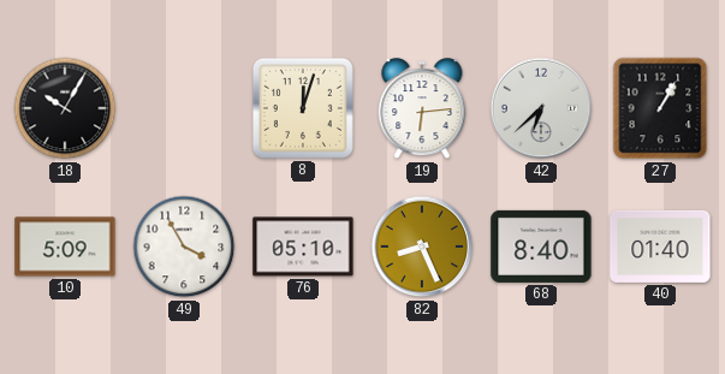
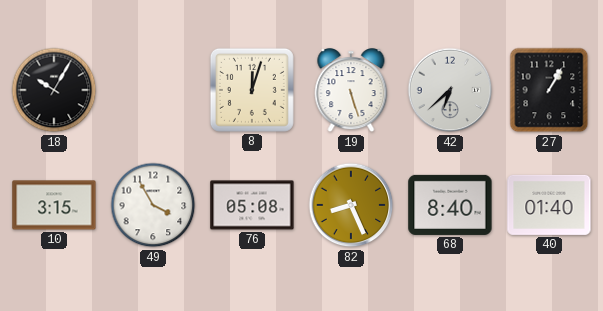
19: 6:14 -> 5:27 (351, 91)
10: 5:09 -> 3:15 (54, 205)
76: 05:10 -> 05:08 (252, 205)
